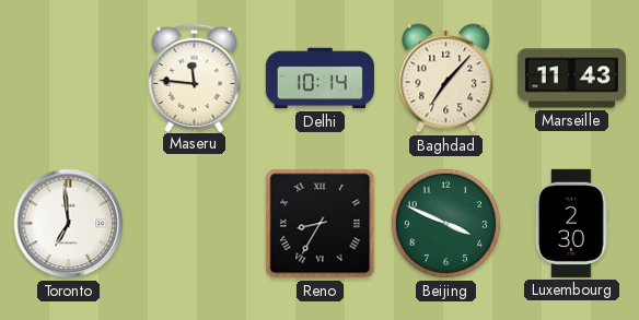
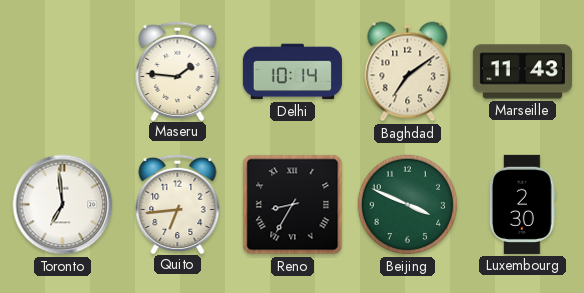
Maseru: 11:46 -> 1:46 (178, 70)
Baghdad: 7:07 -> 7:09 (408, 72)
Quito: none -> 6:44 (178, 203)
